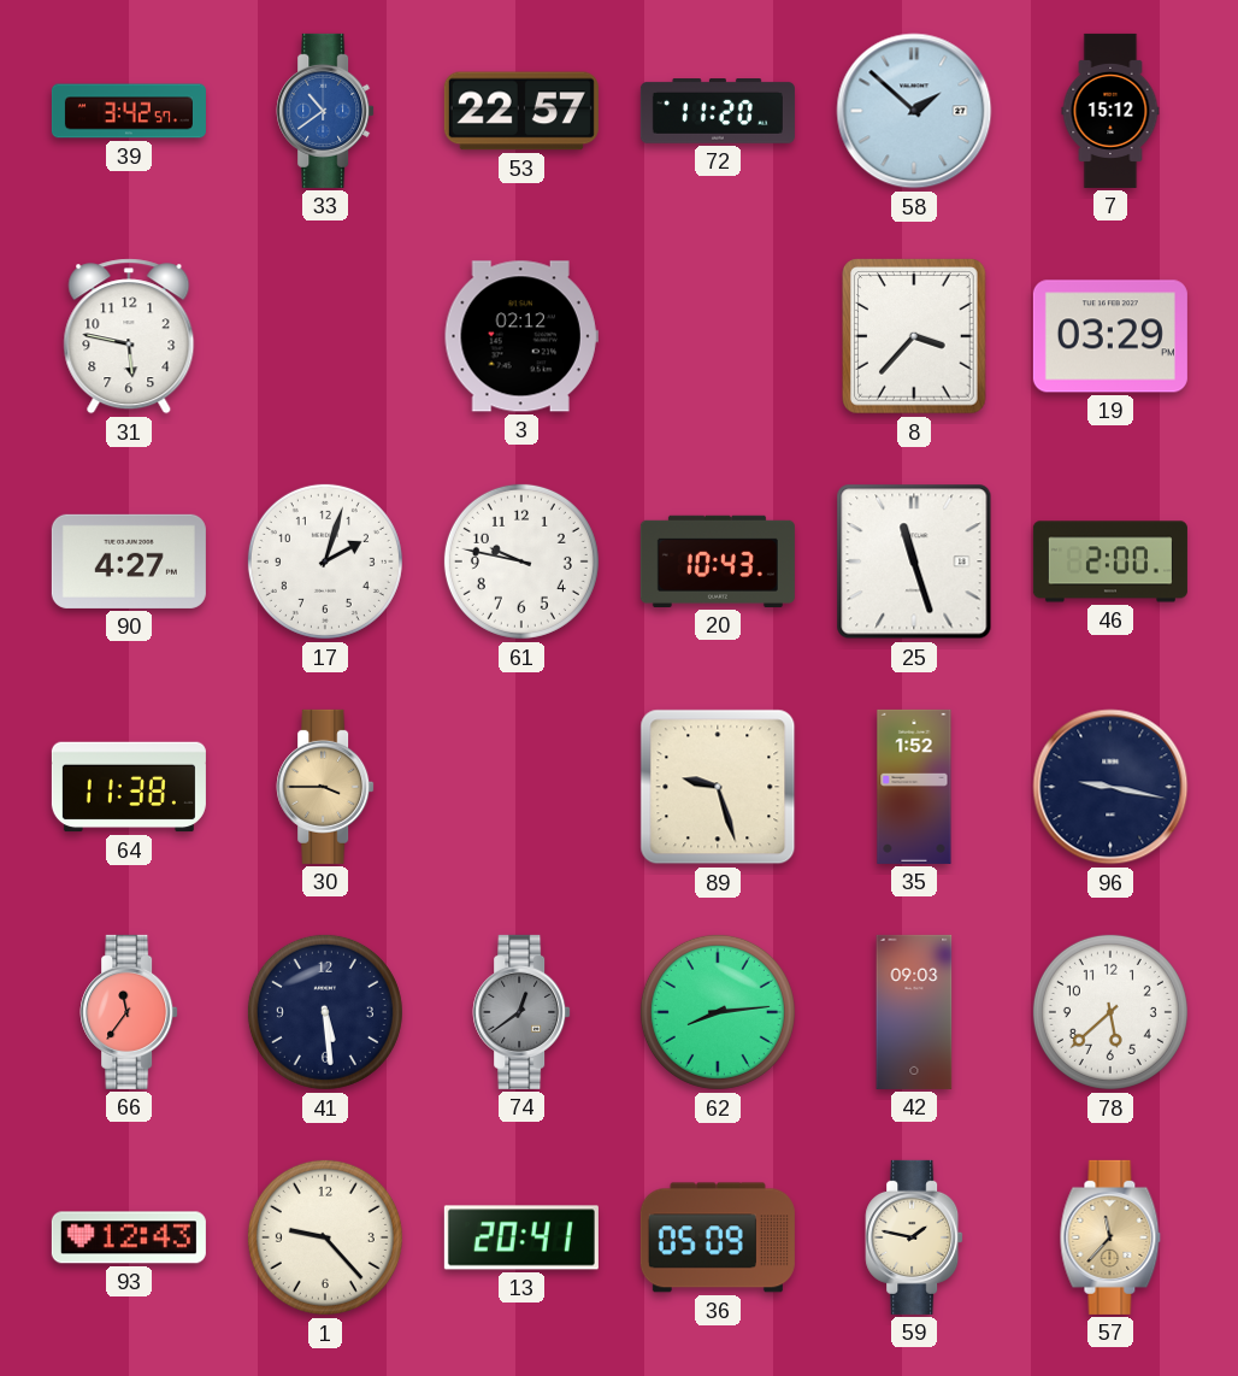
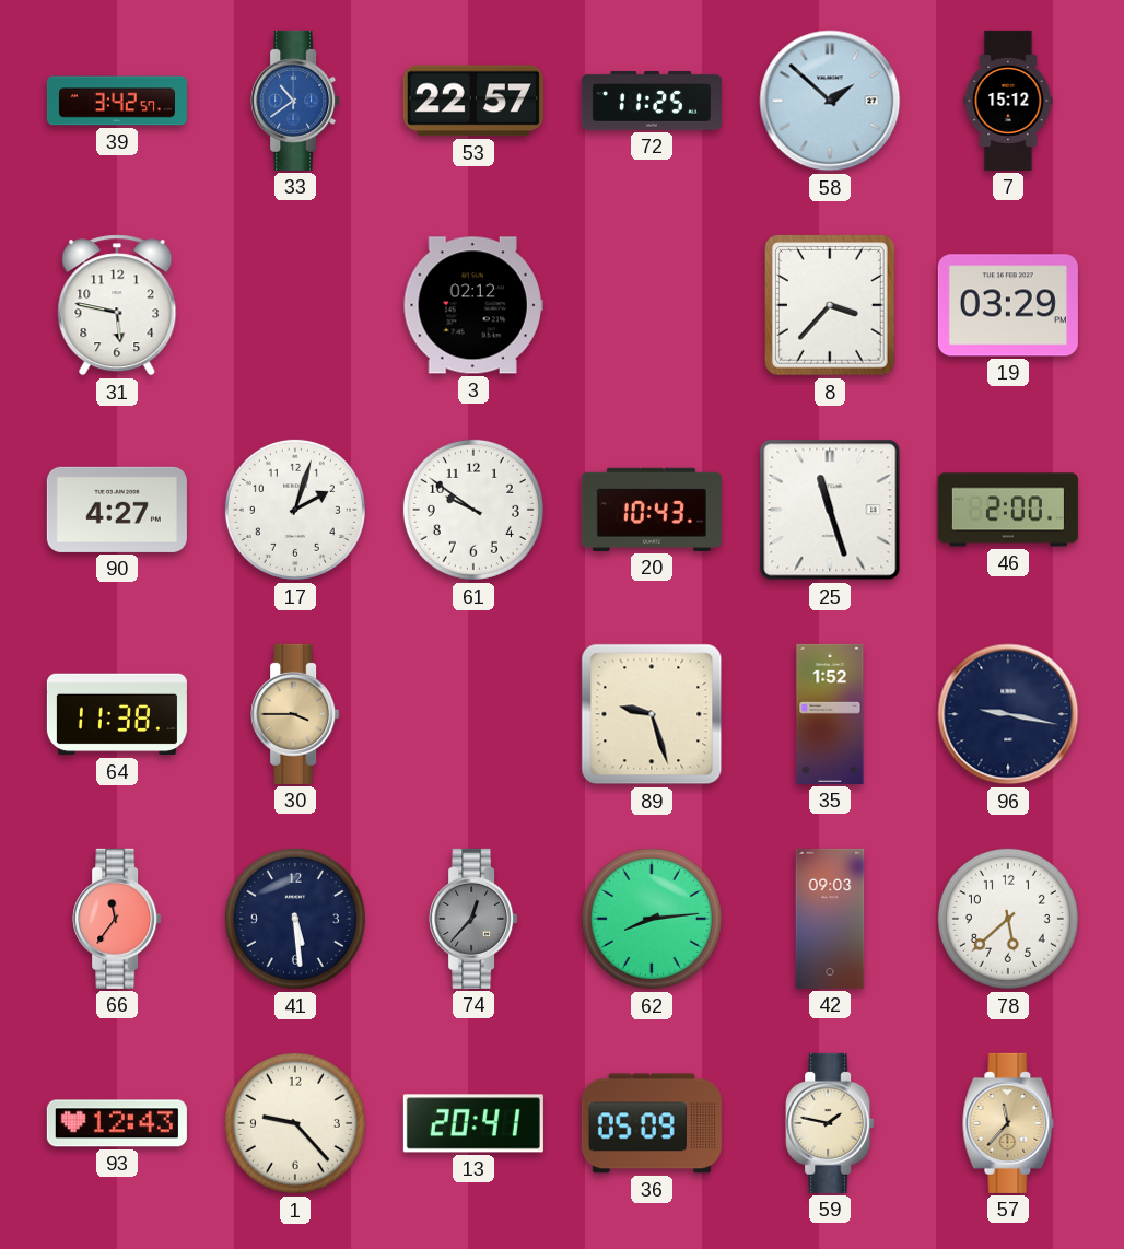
72: 11:20 -> 11:25 (652, 101)
61: 9:47 -> 9:51 (473, 510)
74: 12:39 -> 12:37 (473, 919)
